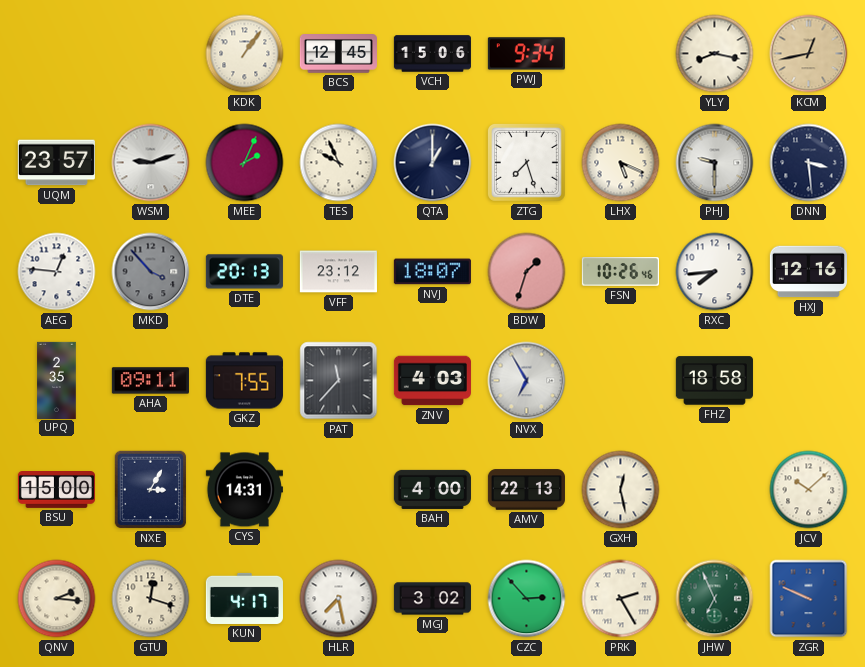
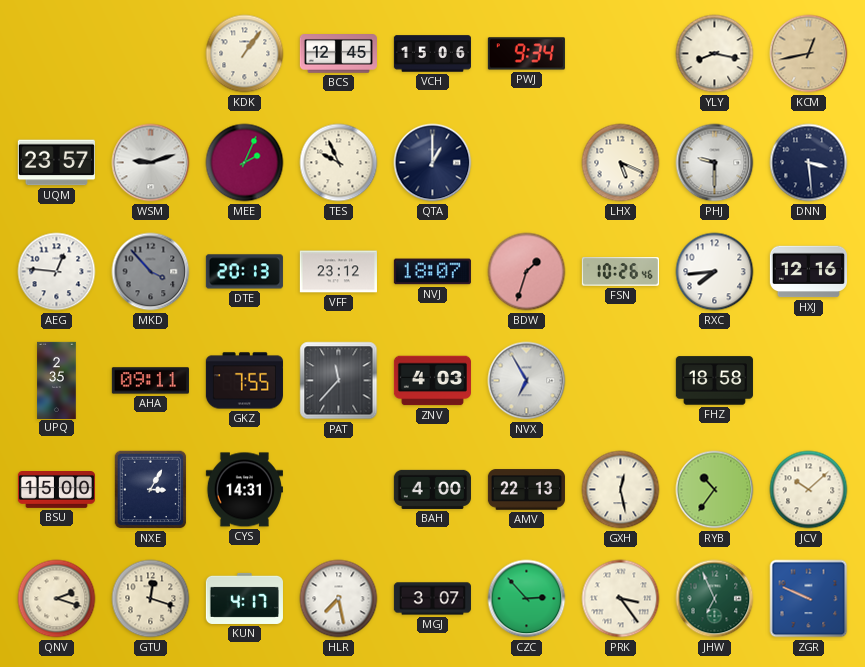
ZTG: 7:27 -> none (526, 162)
RYB: none -> 10:36 (715, 490)
QNV: 2:16 -> 2:18 (57, 599)
MGJ: 3:02 -> 3:07 (432, 599)
PRK: 2:25 -> 3:24 (621, 599)
